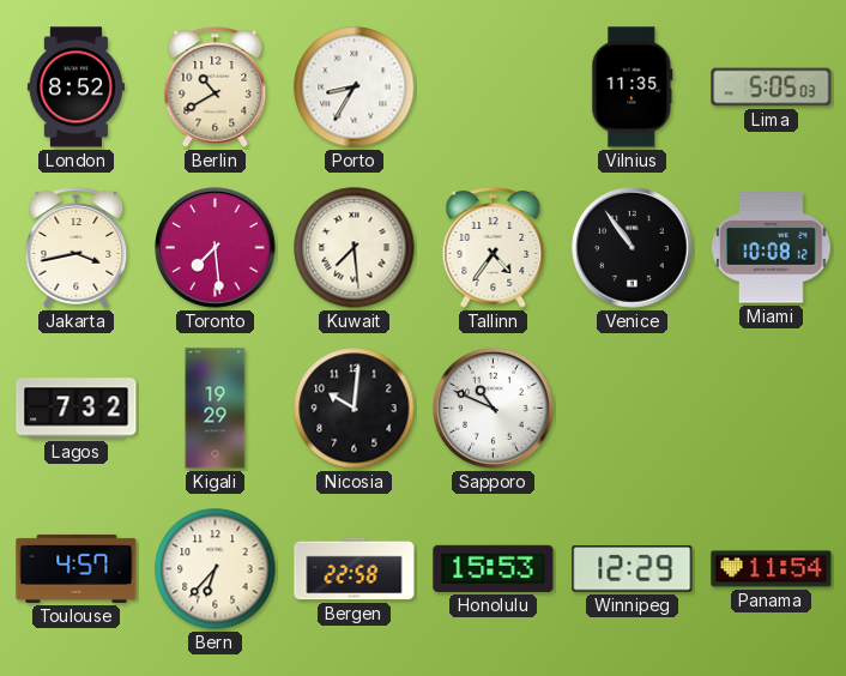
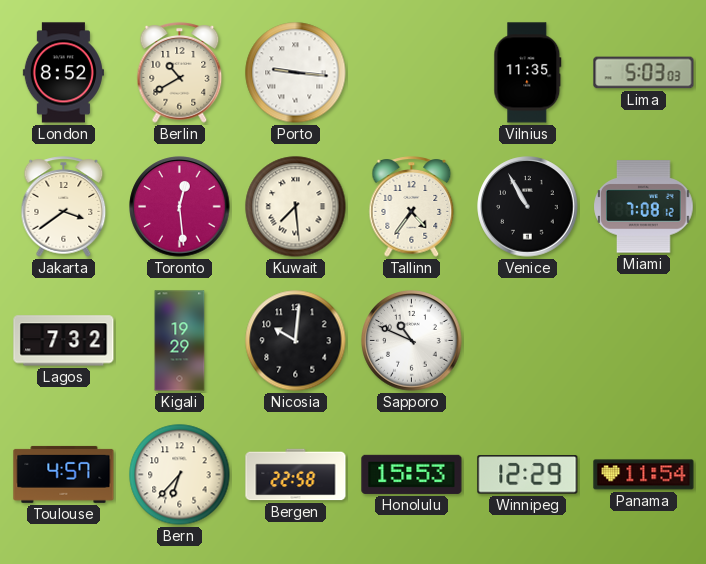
Porto: 8:35 -> 9:16 (296, 73)
Lima: 5:05 -> 5:03 (644, 73)
Jakarta: 3:43 -> 3:39 (64, 207)
Toronto: 7:29 -> 12:29 (180, 207)
Venice: 10:54 -> 10:55 (528, 207)
Miami: 10:08 -> 7:08 (644, 207)
